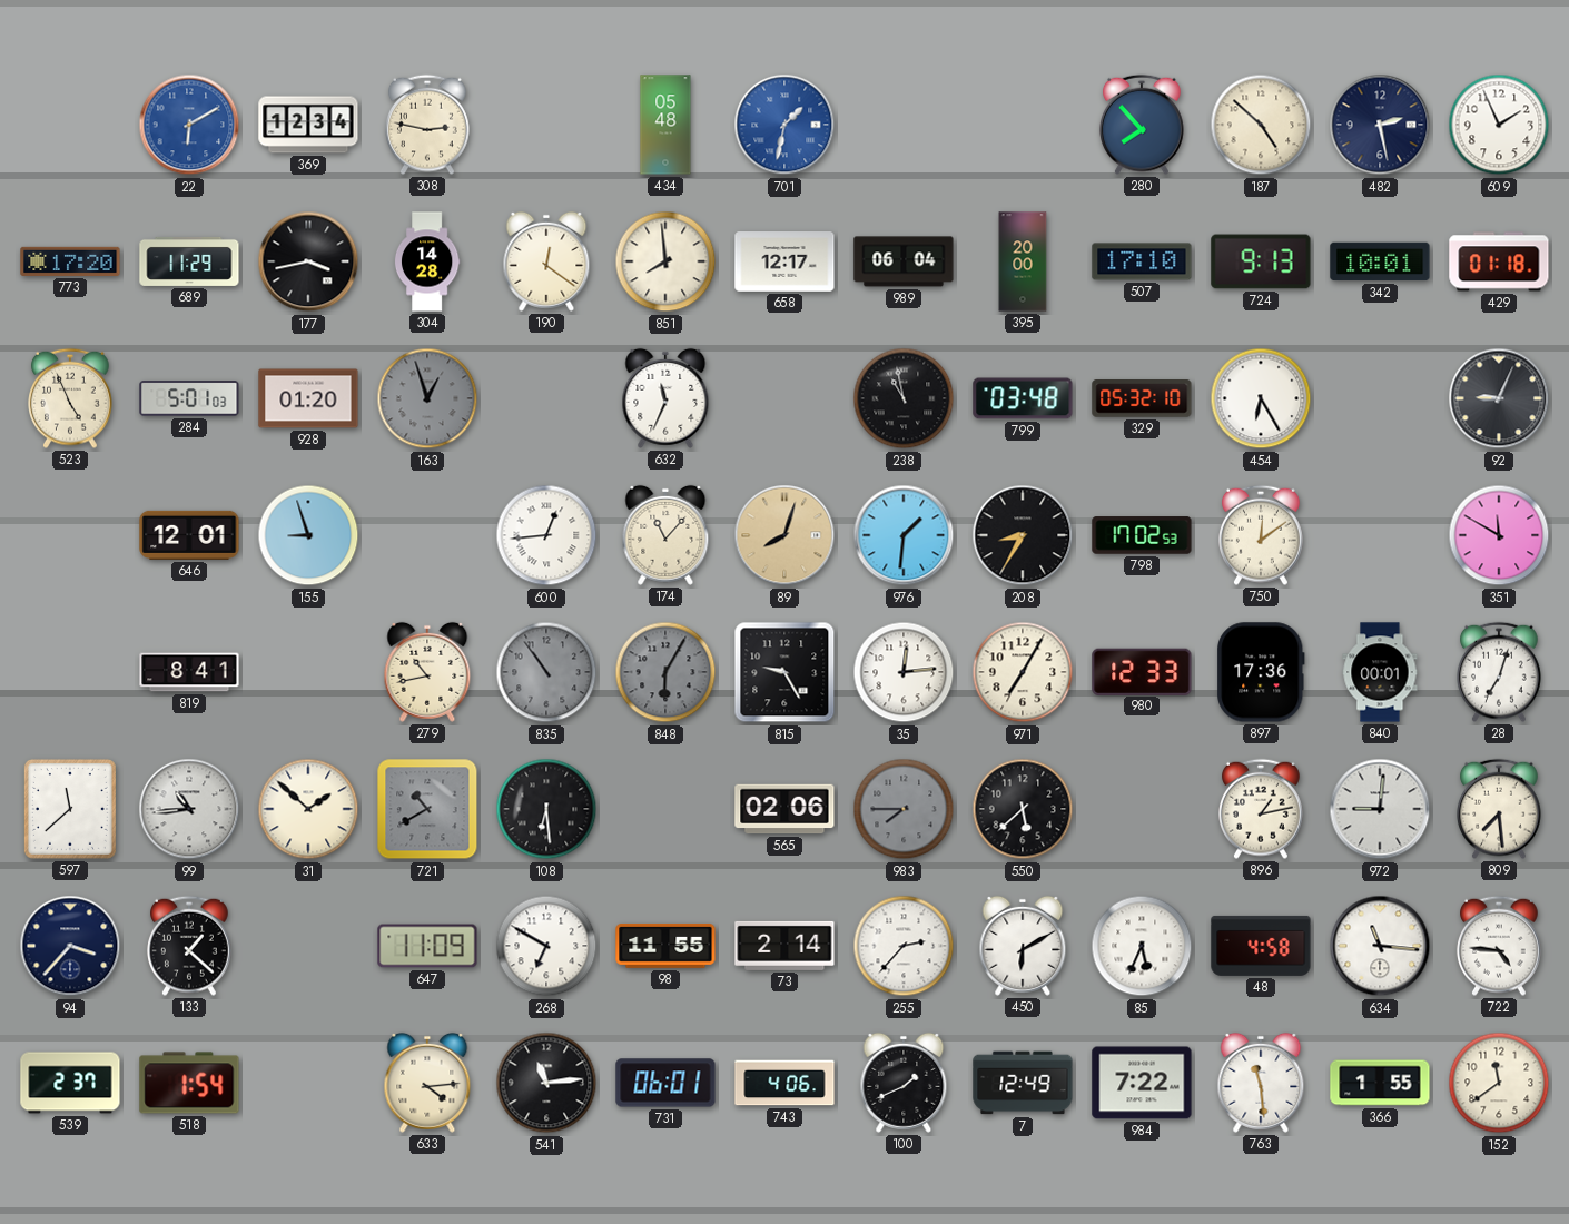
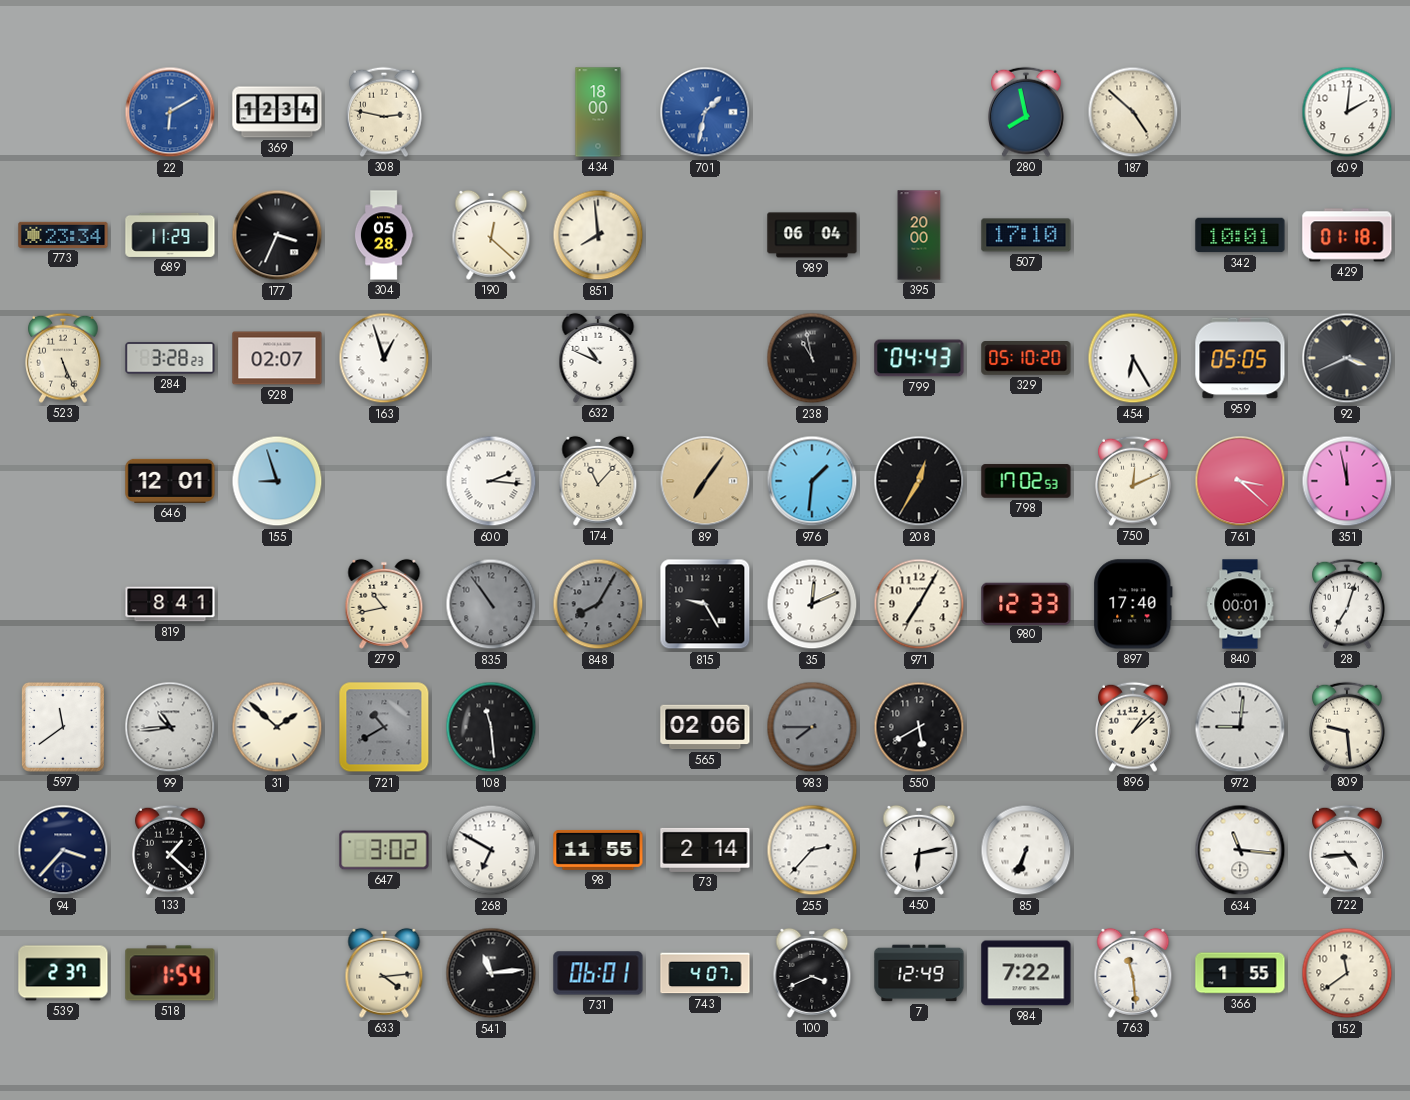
434: 05:48 -> 18:00 (598, 112)
280: 7:53 -> 7:58 (1027, 112)
482: 2:28 -> none (1380, 125)
609: 1:56 -> 2:01 (1347, 112)
773: 17:20 -> 23:34 (63, 235)
177: 3:43 -> 3:34 (277, 235)
304: 14:28 -> 05:28 (384, 235)
190: 12:21 -> 12:22 (491, 235)
658: 12:17 -> none (784, 261)
724: 9:13 -> none (1261, 261)
523: 4:56 -> 5:26 (64, 358)
284: 5:01 -> 3:28 (170, 358)
928: 01:20 -> 02:07 (277, 358)
163 dial: grey -> white (384, 358)
632: 11:34 -> 10:49 (598, 358)
799: 03:48 -> 04:43 (919, 358)
329: 05:32 -> 05:10 (1026, 358)
959: none -> 05:05 (1240, 358)
92: 9:04 -> 3:41 (1347, 358)
600: 12:44 -> 2:16 (491, 481)
89: 8:03 -> 7:06 (705, 481)
208: 8:35 -> 12:35 (919, 481)
750: 12:09 -> 12:11 (1134, 481)
761: none -> 3:22 (1240, 481)
351: 11:50 -> 11:58 (1347, 481)
848: 6:05 -> 8:05 (598, 604)
35: 12:14 -> 12:11 (812, 604)
897: 17:36 -> 17:40 (1133, 604)
597: 11:38 -> 11:39 (63, 727)
108: 6:29 -> 11:29 (491, 727)
550: 5:38 -> 5:40 (919, 727)
896: 1:13 -> 1:08 (1134, 727)
809: 7:29 -> 9:29 (1348, 727)
647: 11:09 -> 3:02 (384, 850)
450: 6:10 -> 6:13 (919, 850)
85: 5:34 -> 6:34 (1026, 850)
48: 4:58 -> none (1261, 946)
722: 4:46 -> 4:44 (1348, 850)
743: 4:06 -> 4:07 (705, 973)
100: 1:41 -> 3:41 (812, 973)
